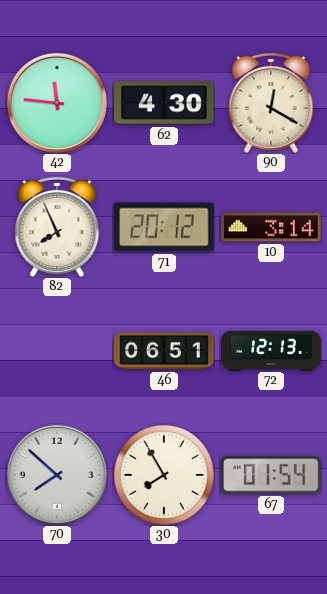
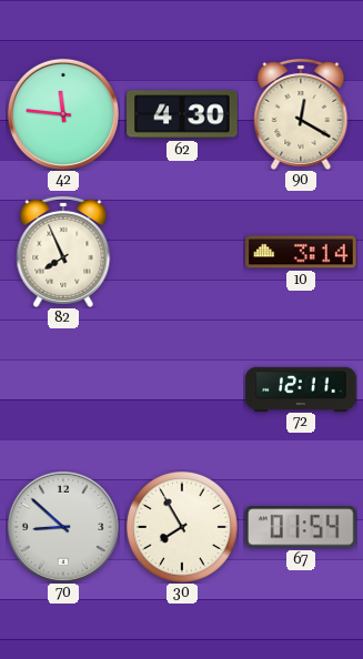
71: 20:12 -> none (164, 227)
46: 06:51 -> none (164, 351)
72: 12:13 -> 12:11 (301, 388)
70: 7:52 -> 8:52 (63, 527)
